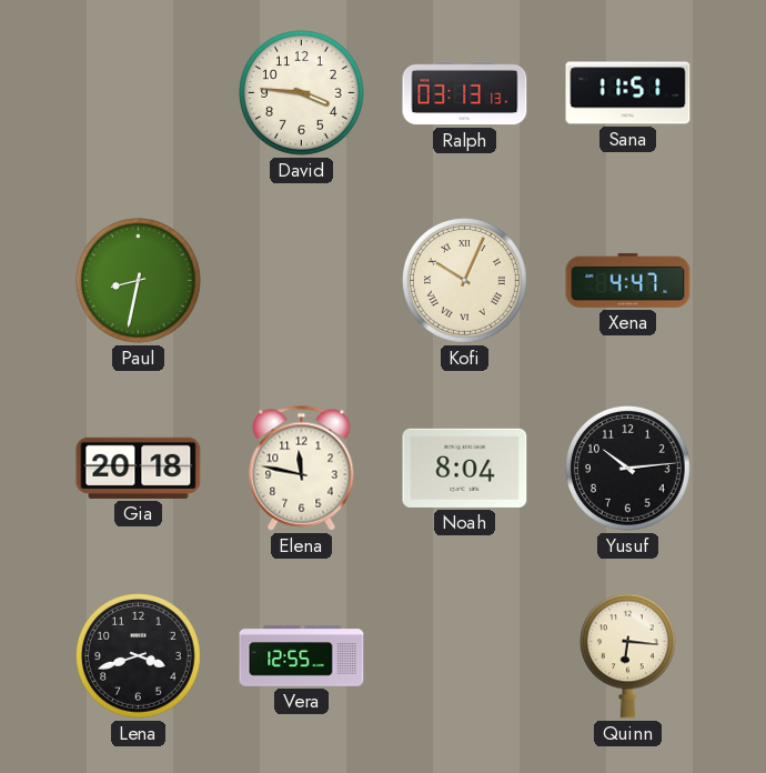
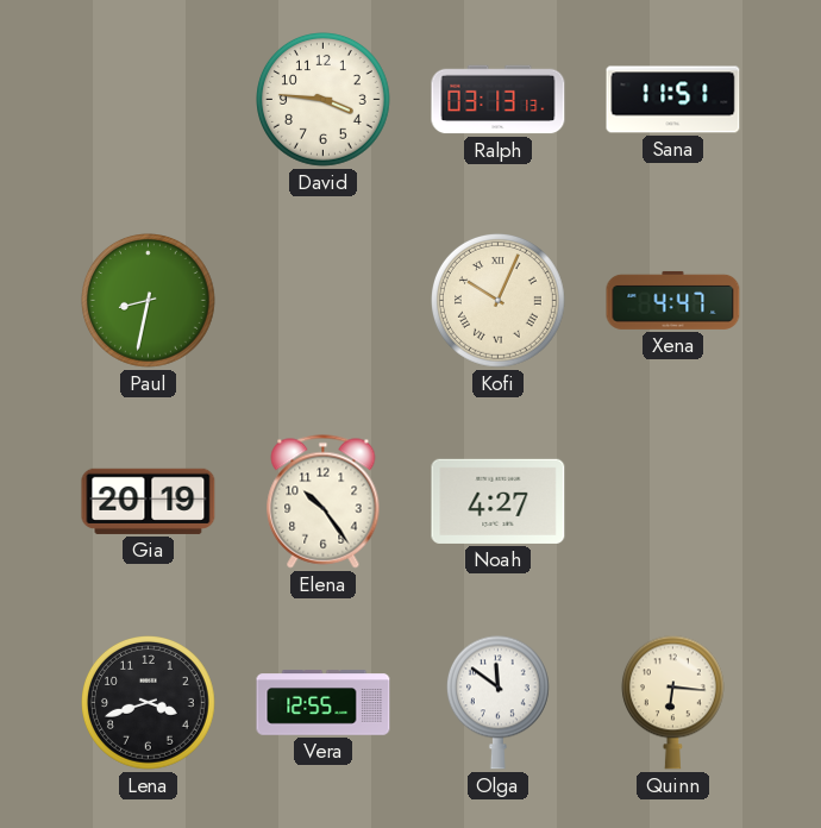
Gia: 20:18 -> 20:19 (149, 501)
Elena: 11:47 -> 10:24 (324, 502)
Noah: 8:04 -> 4:27 (499, 501)
Yusuf: 10:14 -> none (628, 469)
Olga: none -> 11:51 (497, 702)
